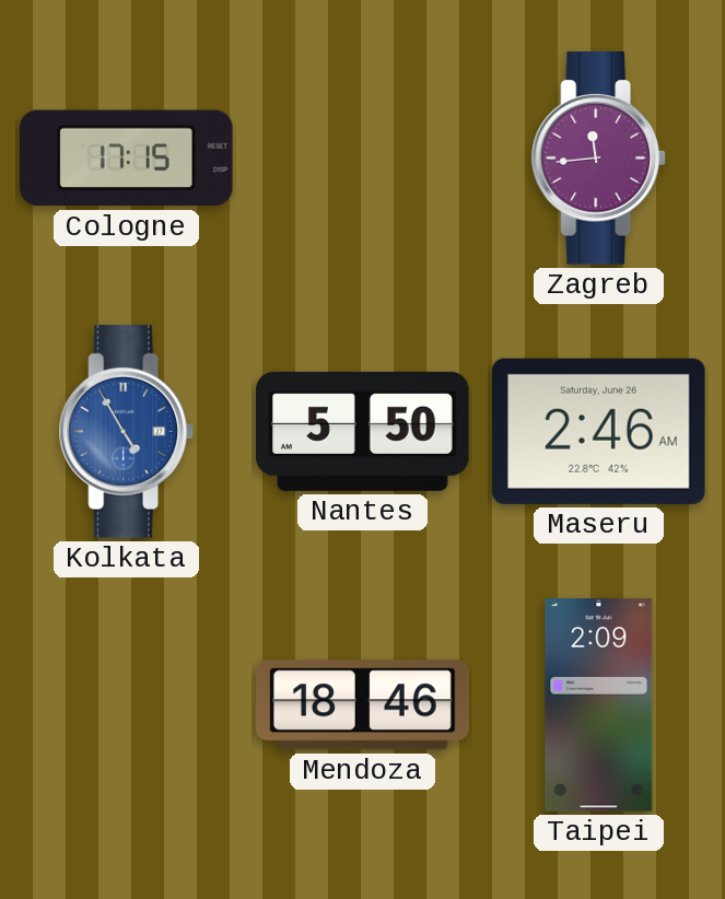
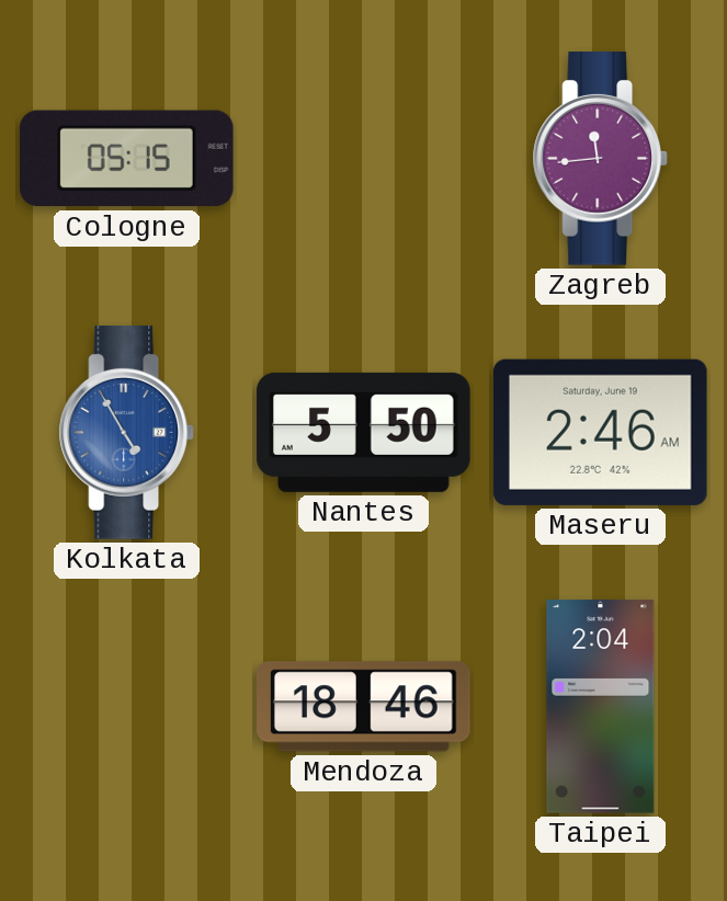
Cologne: 17:15 -> 05:15 (127, 159)
Maseru date: Saturday, June 26 -> Saturday, June 19 (600, 432)
Taipei: 2:09 -> 2:04 (601, 707)
